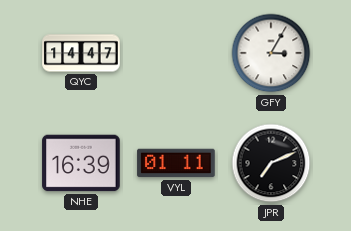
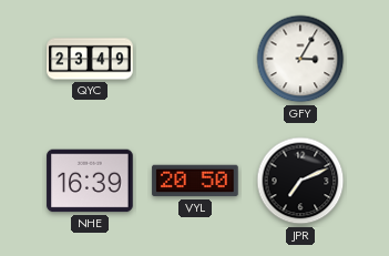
QYC: 14:47 -> 23:49 (90, 59)
VYL: 01:11 -> 20:50 (195, 181)
